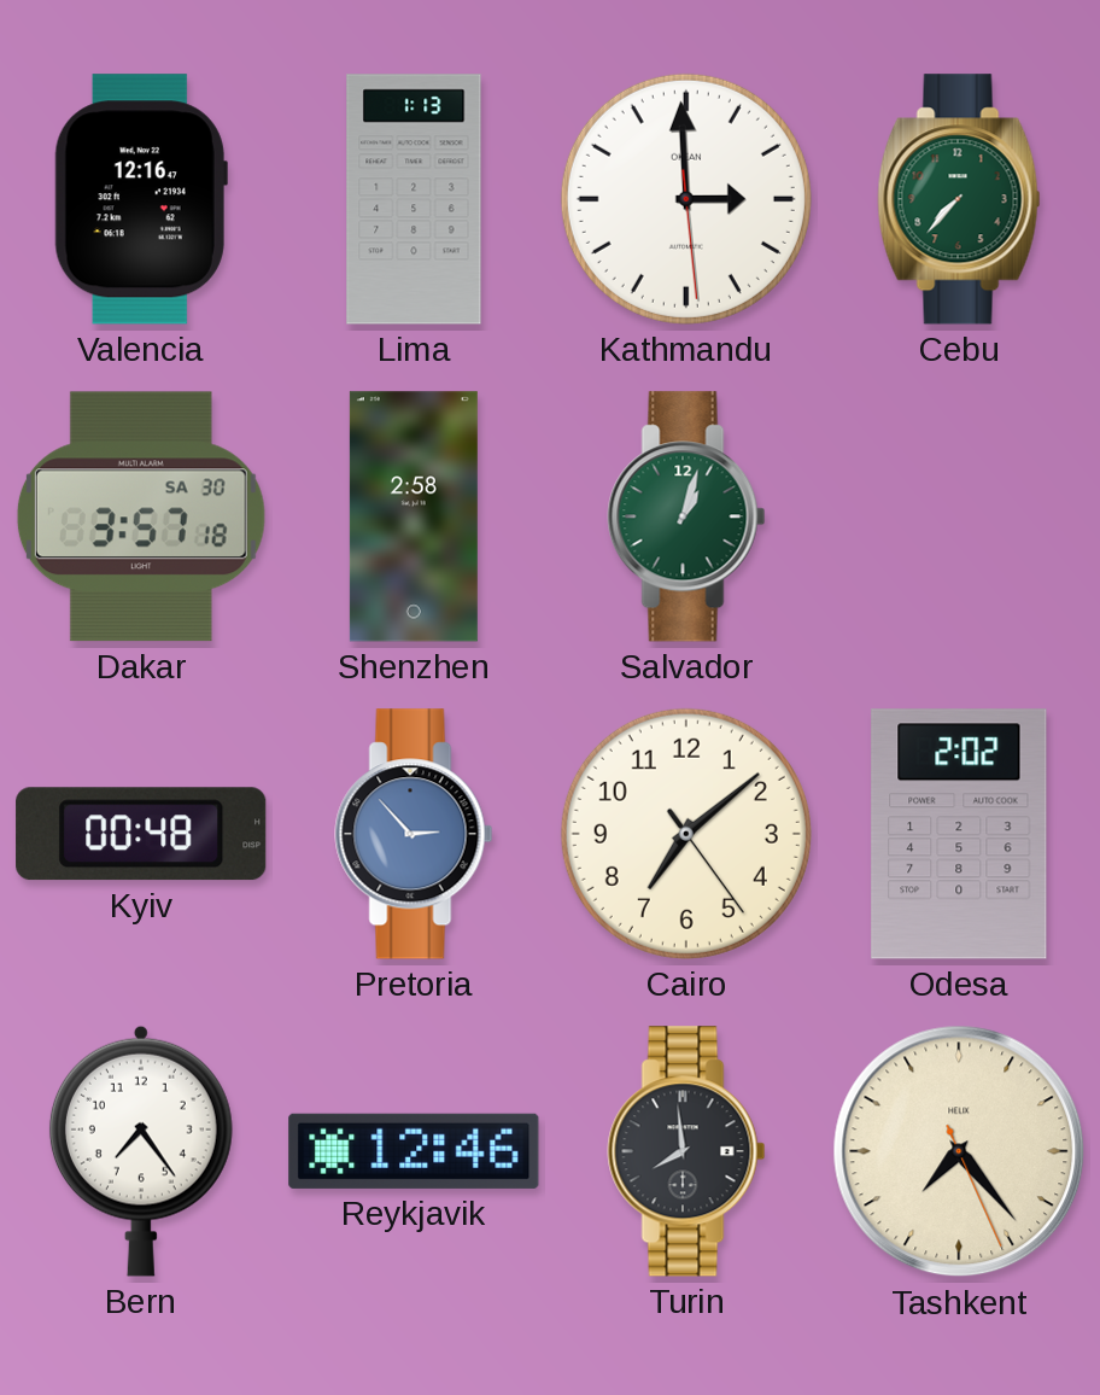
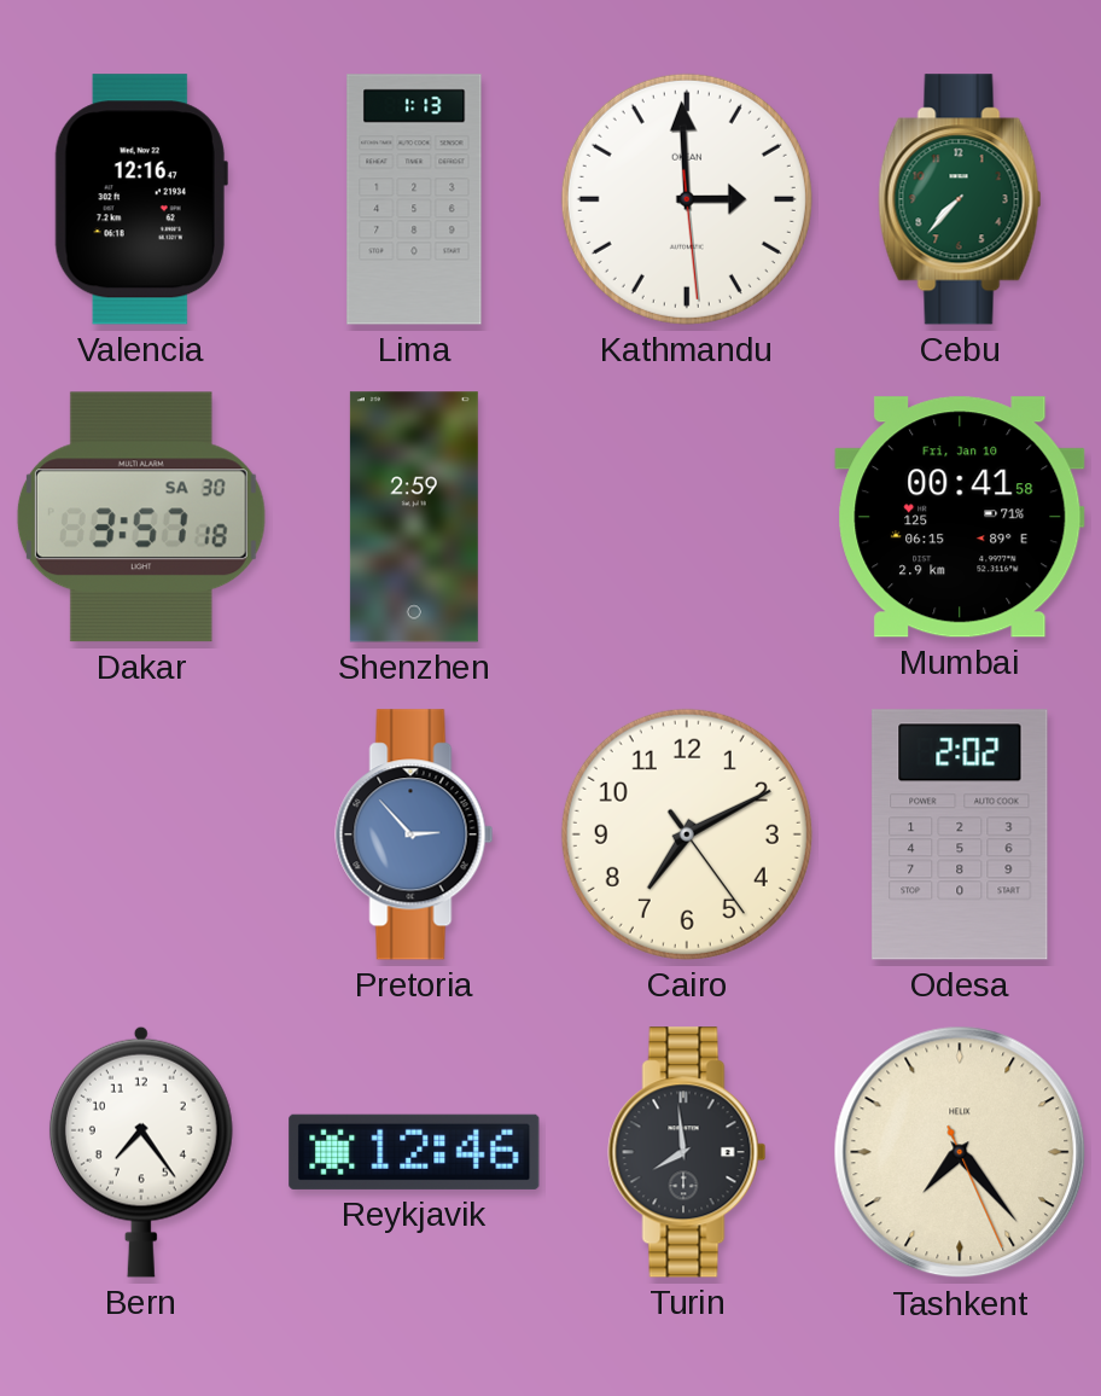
Shenzhen: 2:58 -> 2:59 (414, 517)
Salvador: 1:03 -> none (686, 516)
Mumbai: none -> 00:41 (960, 517)
Kyiv: 00:48 -> none (141, 834)
Cairo: 7:08 -> 7:10 (687, 834)
